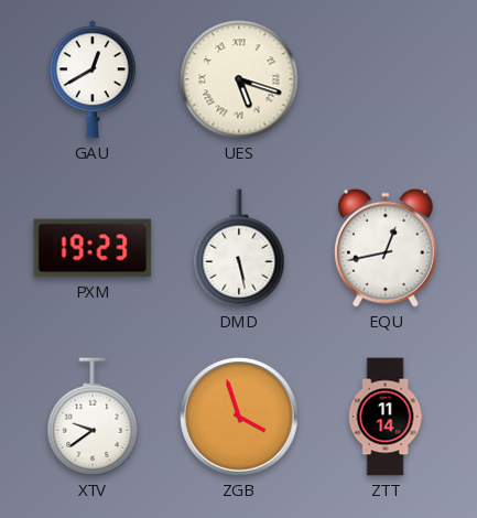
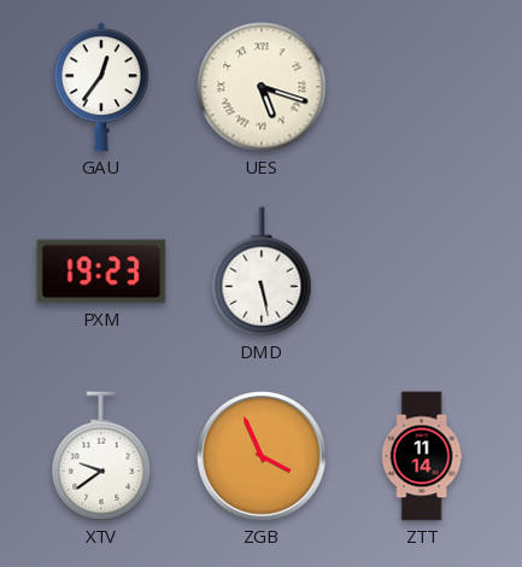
GAU: 12:40 -> 12:36 (101, 87)
EQU: 12:43 -> none (387, 248)
ZGB: 3:57 -> 3:56 (262, 456)
